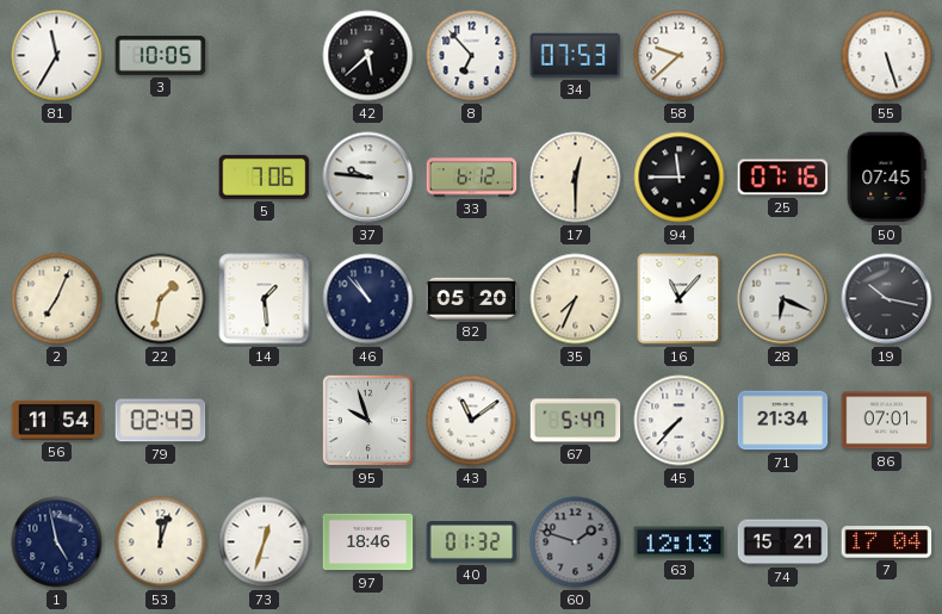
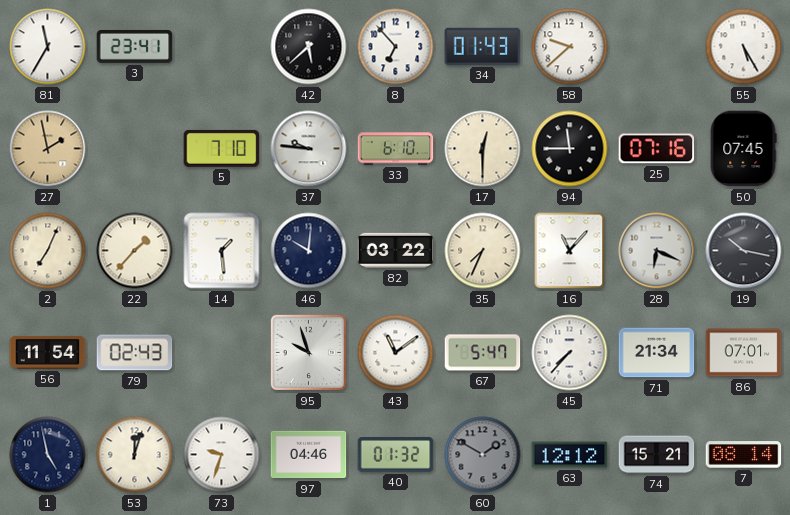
3: 10:05 -> 23:41 (135, 46)
34: 07:53 -> 01:43 (483, 46)
55: 5:27 -> 5:25 (744, 47)
27: none -> 1:58 (48, 149)
5: 7:06 -> 7:10 (222, 148)
33: 6:12 -> 6:10 (396, 149)
22: 1:32 -> 1:37 (135, 251)
46: 10:53 -> 10:01 (309, 251)
82: 05:20 -> 03:22 (396, 250)
73: 12:33 -> 9:33 (222, 455)
97: 18:46 -> 04:46 (309, 455)
60: 1:48 -> 1:50 (483, 455)
63: 12:13 -> 12:12 (570, 455)
7: 17:04 -> 08:14 (744, 455)
